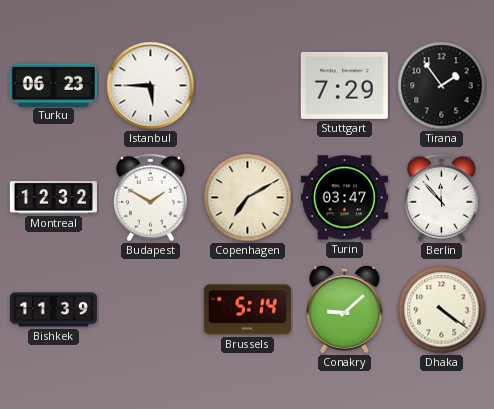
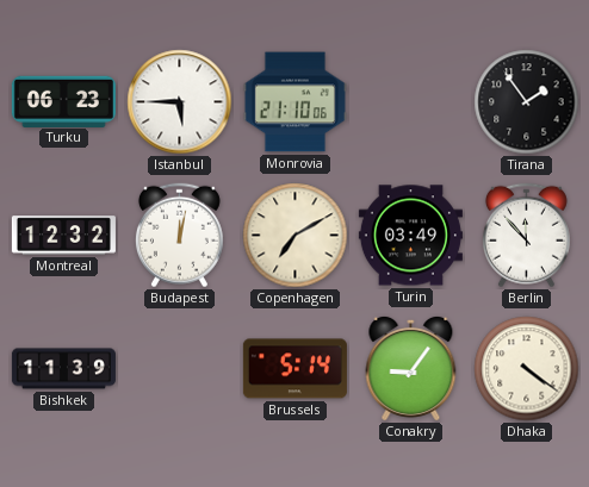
Monrovia: none -> 21:10 (294, 102)
Stuttgart: 7:29 -> none (344, 85)
Budapest: 1:50 -> 12:02 (179, 236)
Turin: 03:47 -> 03:49 (410, 236)
Conakry: 9:08 -> 9:06 (411, 368)
